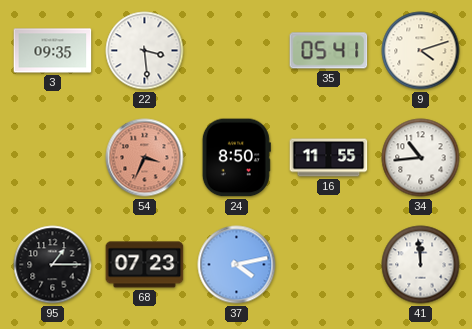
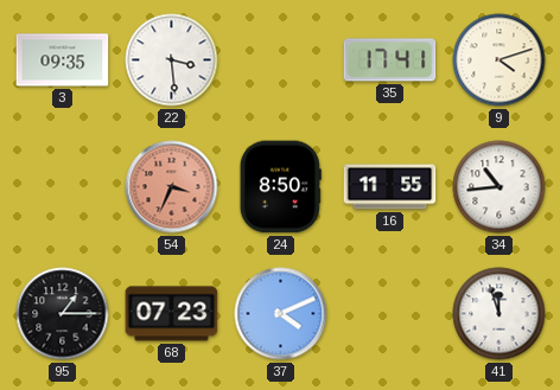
35: 05:41 -> 17:41 (390, 60)
37: 4:13 -> 4:11 (281, 314)
41: 11:59 -> 11:57 (499, 314)
